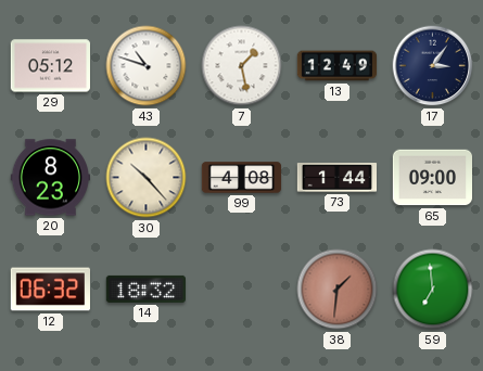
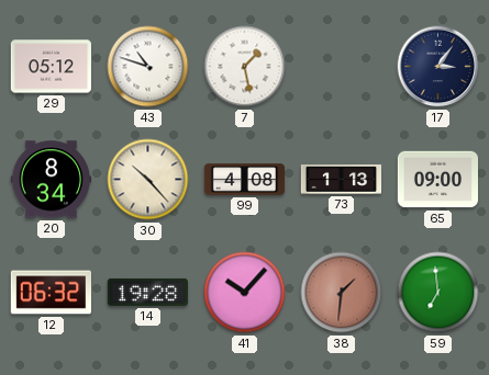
13: 12:49 -> none (338, 66)
20: 8:23 -> 8:34 (51, 180)
73: 1:44 -> 1:13 (342, 180)
14: 18:32 -> 19:28 (147, 292)
41: none -> 10:07 (245, 293)
